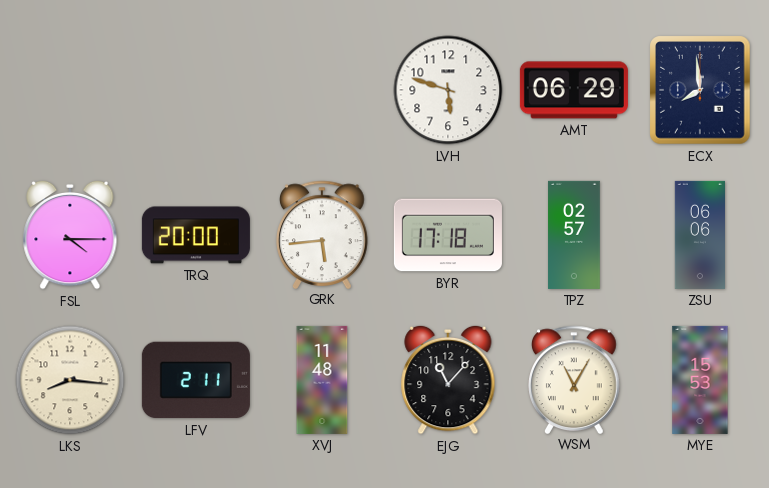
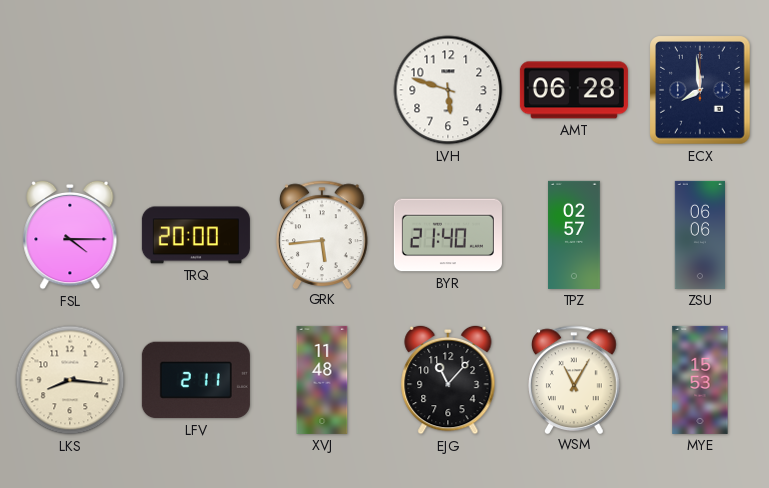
AMT: 06:29 -> 06:28 (574, 90)
BYR: 17:18 -> 21:40 (448, 235)
